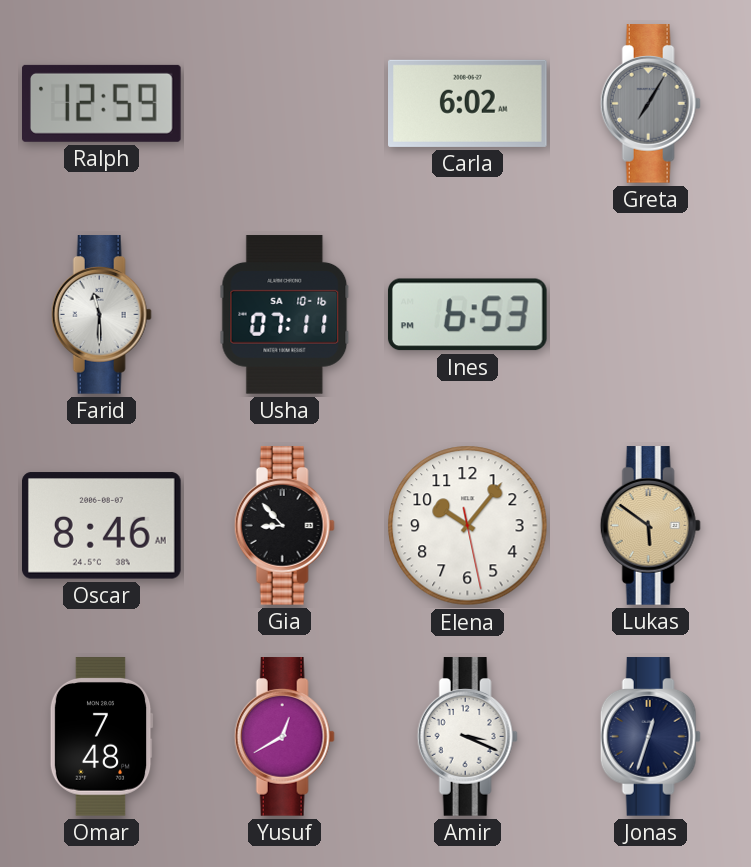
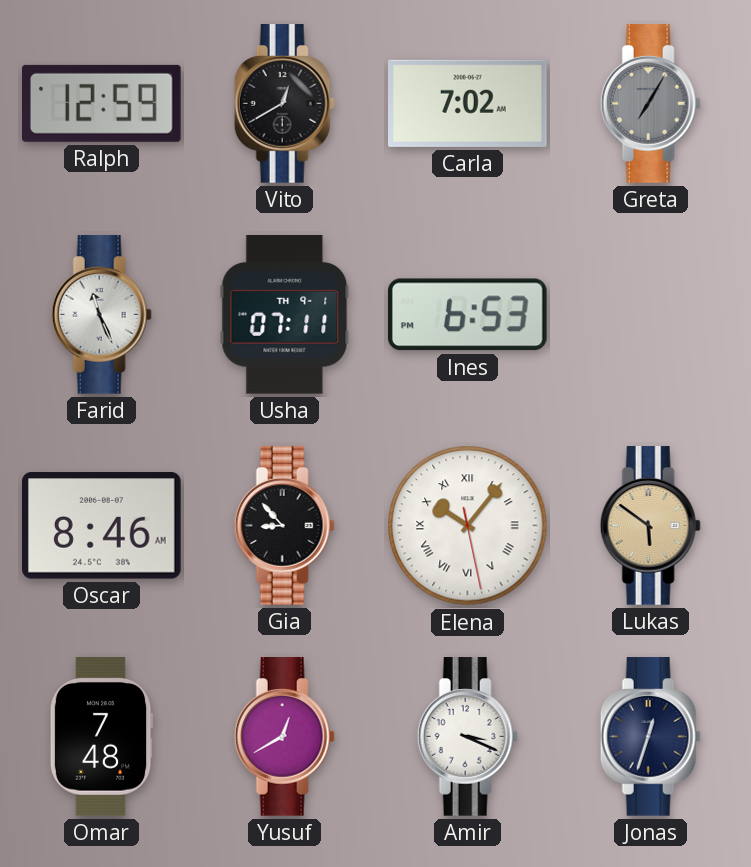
Vito: none -> 12:40 (284, 104)
Carla: 6:02 -> 7:02 (468, 103)
Farid: 11:30 -> 11:26 (101, 315)
Usha date: SA 10-16 -> TH 9-1 (285, 315)
Elena numerals: Arabic -> Roman (468, 526)
